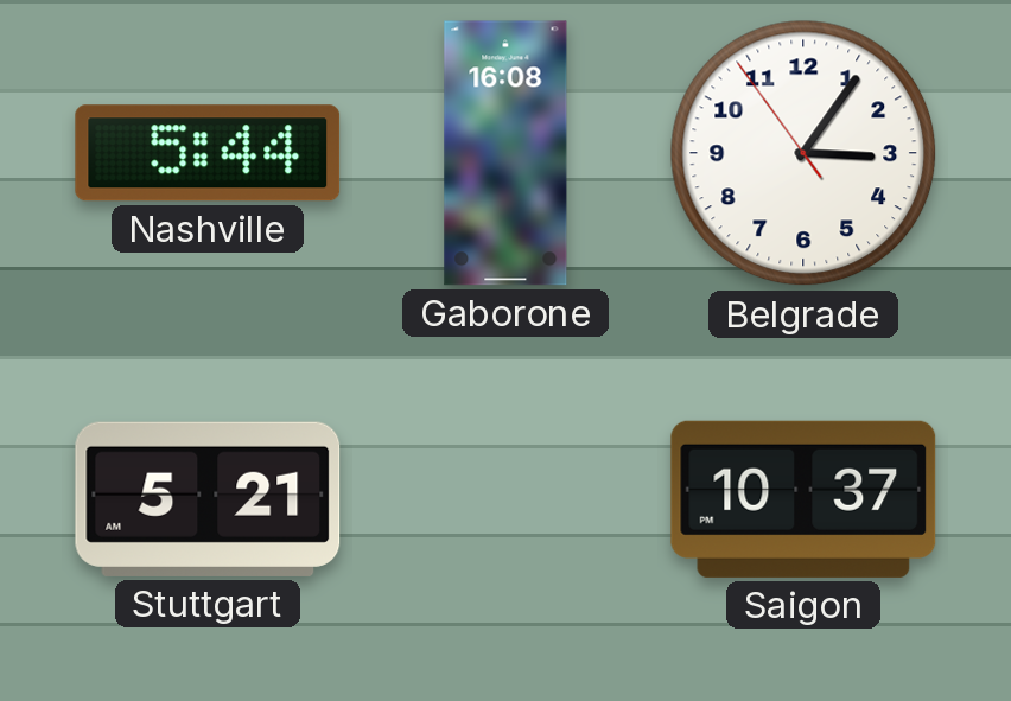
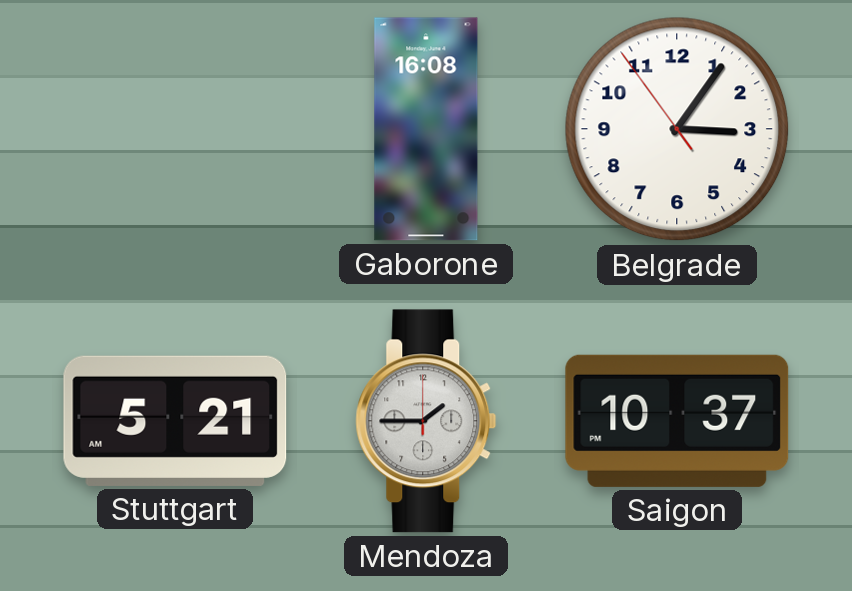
Nashville: 5:44 -> none (208, 153)
Mendoza: none -> 1:45 (426, 421)
